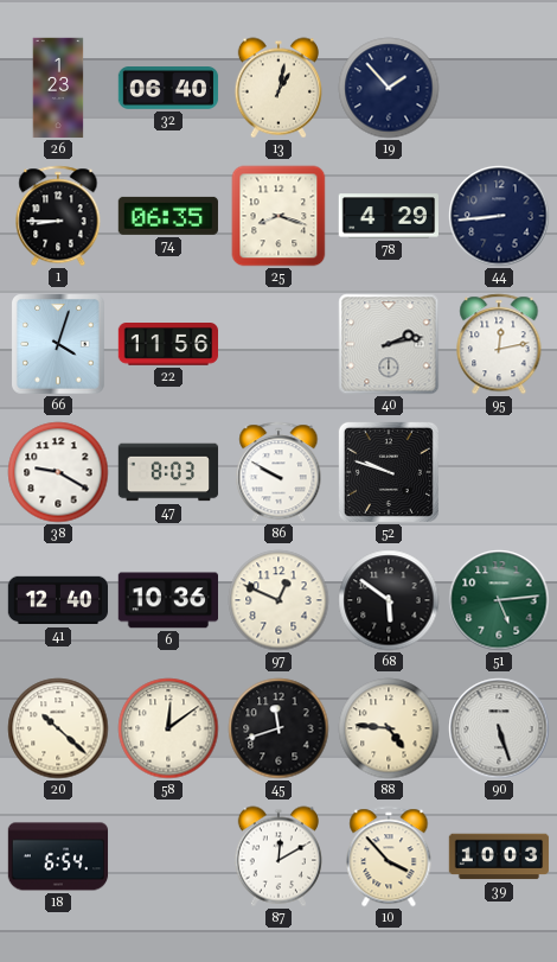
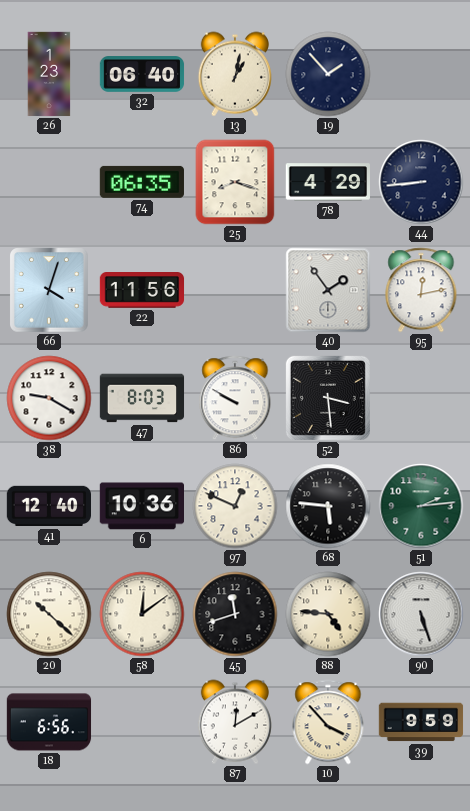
1: 8:45 -> none (58, 216)
40: 2:13 -> 1:54 (328, 290)
52: 9:48 -> 3:29 (328, 398)
68: 5:51 -> 5:46 (328, 506)
51: 5:14 -> 2:14 (421, 506)
18: 6:54 -> 6:56 (49, 722)
39: 10:03 -> 9:59 (421, 722)
